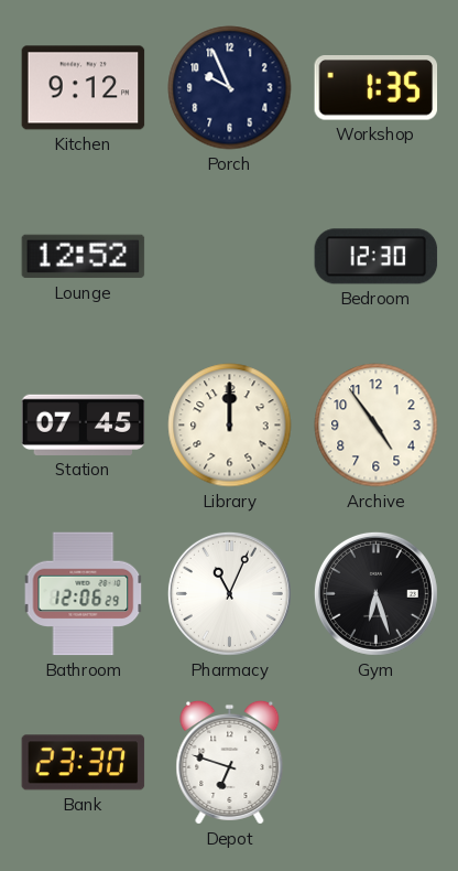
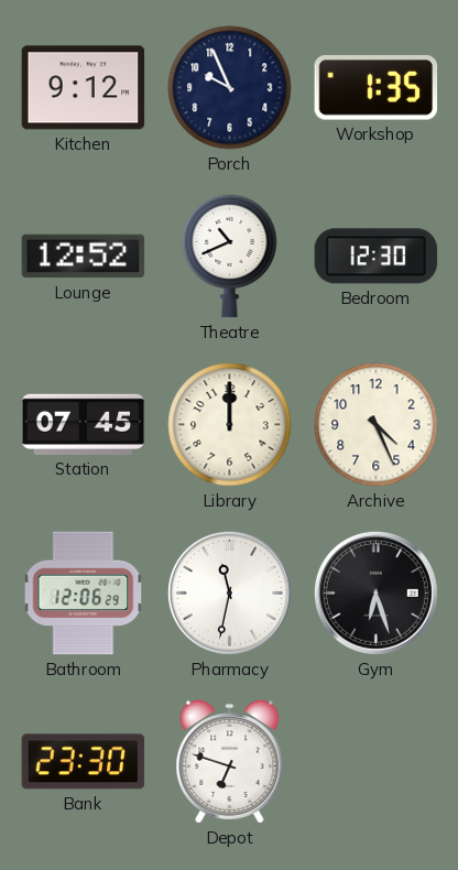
Theatre: none -> 10:41 (230, 255)
Archive: 4:54 -> 4:26 (377, 425)
Pharmacy: 11:04 -> 11:32 (229, 592)
